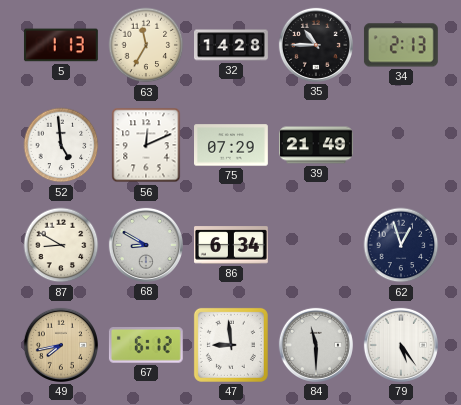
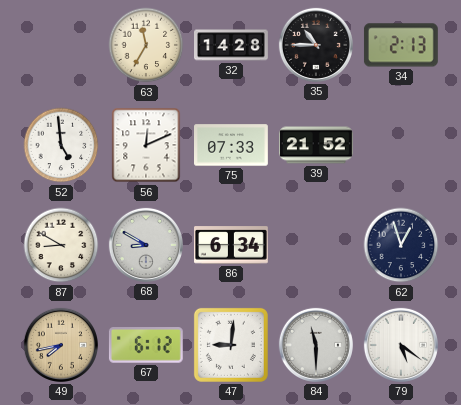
5: 1:13 -> none (61, 45)
75: 07:29 -> 07:33 (232, 145)
39: 21:49 -> 21:52 (317, 145)
47: 8:59 -> 9:01 (231, 345)
79: 5:24 -> 5:21 (401, 345)
